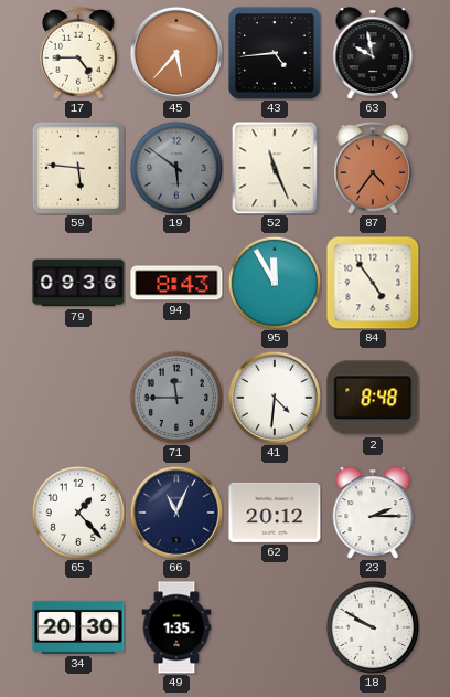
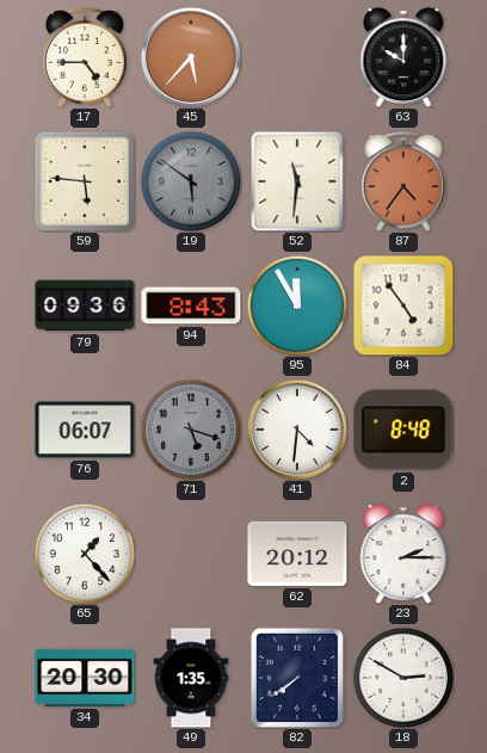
43: 4:44 -> none (275, 53)
63: 9:58 -> 10:00 (403, 57)
52: 11:26 -> 11:31 (297, 181)
76: none -> 06:07 (85, 430)
71: 11:45 -> 5:18 (190, 428)
66: 11:04 -> none (176, 513)
82: none -> 7:39 (297, 678)
18: 9:50 -> 2:50 (402, 677)
